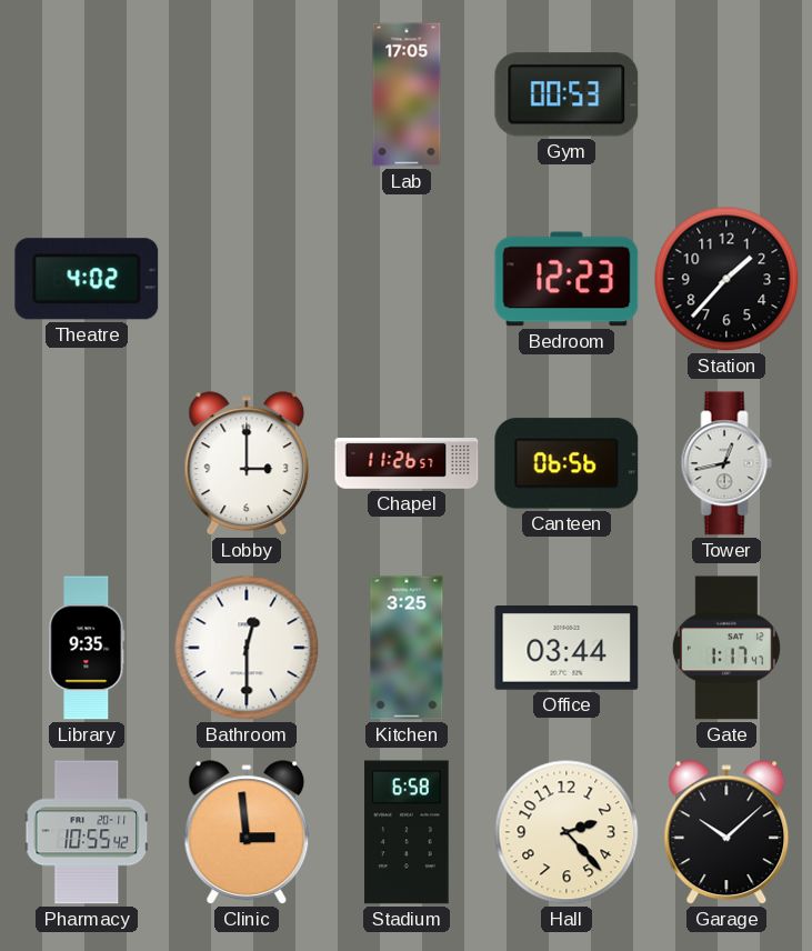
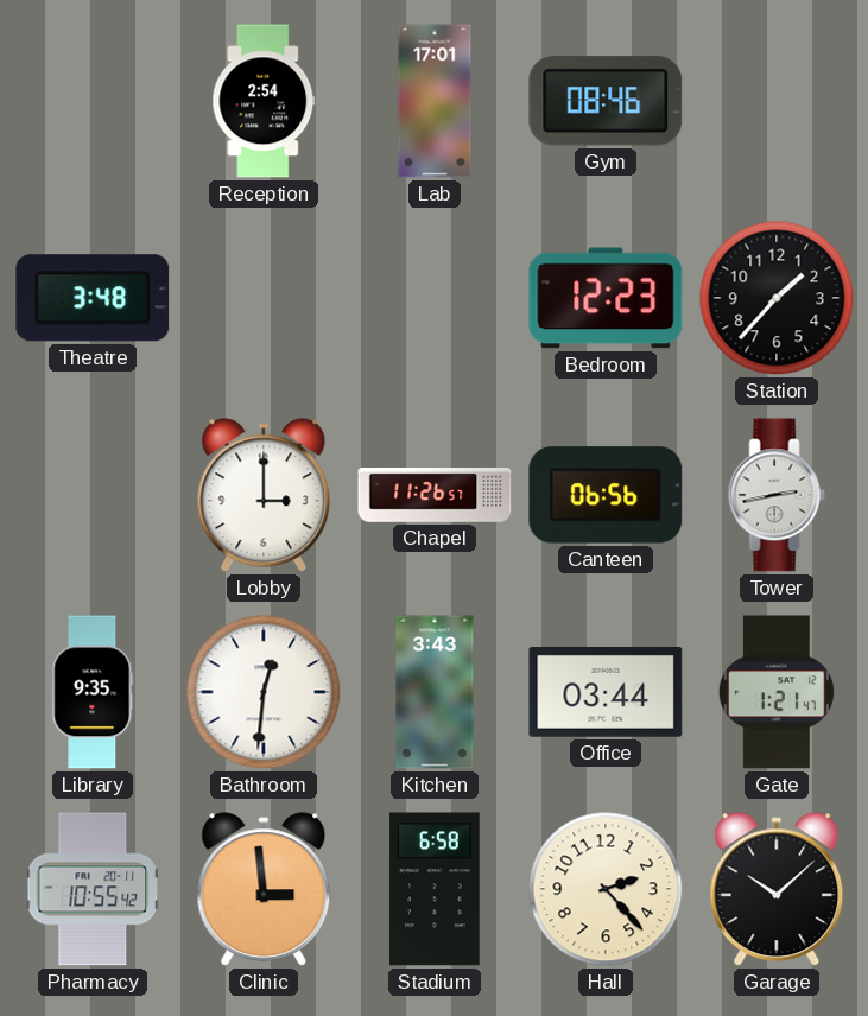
Reception: none -> 2:54 (264, 101)
Lab: 17:05 -> 17:01 (435, 101)
Gym: 00:53 -> 08:46 (606, 101)
Theatre: 4:02 -> 3:48 (93, 298)
Tower: 12:43 -> 2:43 (777, 495)
Bathroom: 12:30 -> 12:31 (264, 692)
Kitchen: 3:25 -> 3:43 (435, 692)
Gate: 1:17 -> 1:21 (777, 692)
